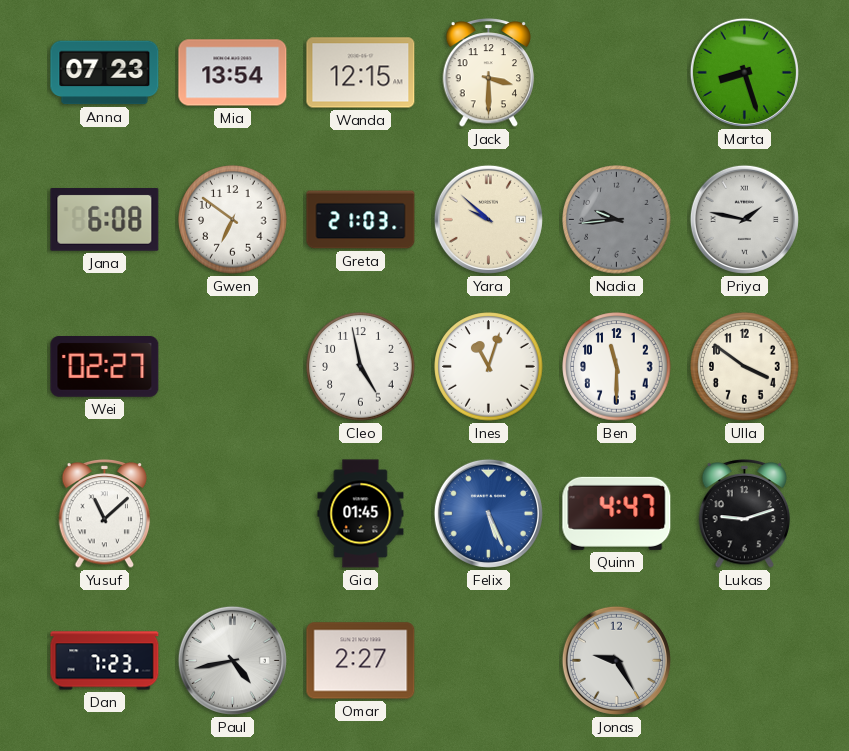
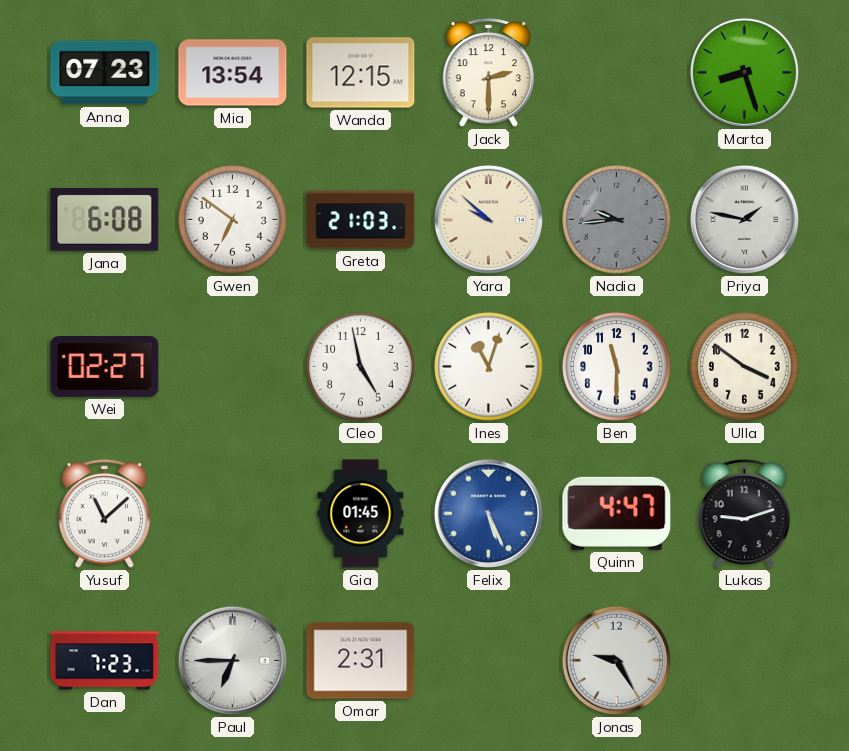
Jack: 3:30 -> 2:30 (489, 73)
Paul: 4:43 -> 6:45 (232, 660)
Omar: 2:27 -> 2:31 (361, 661)
